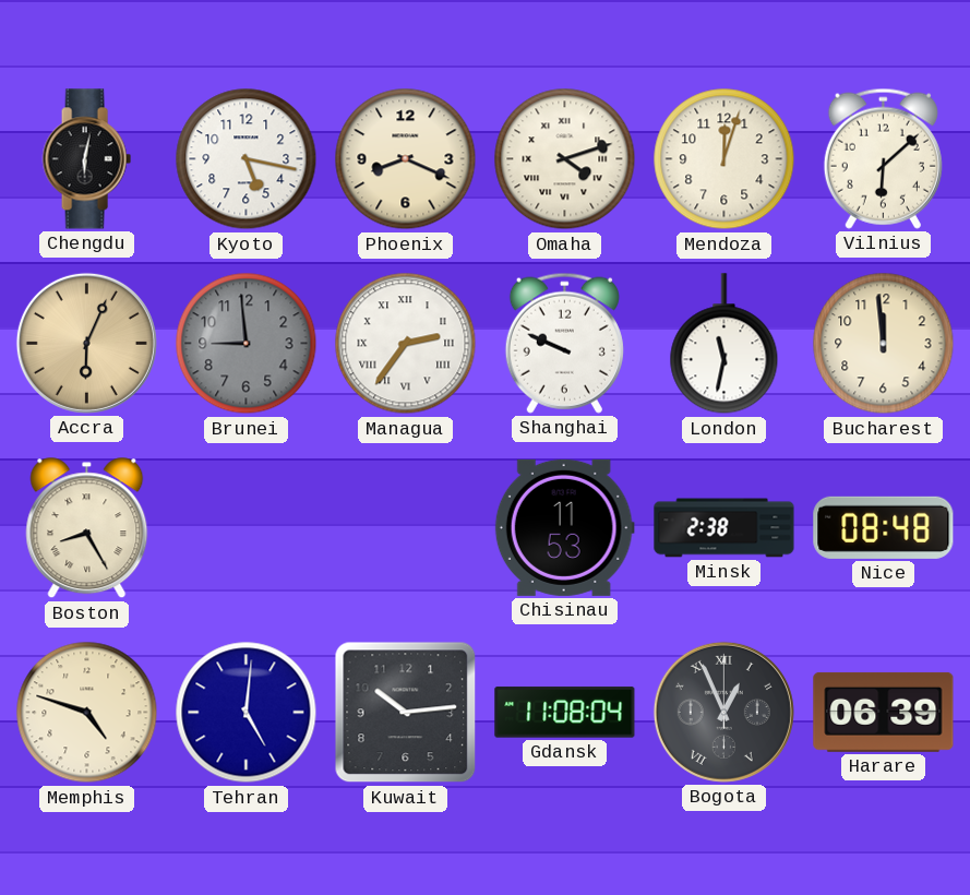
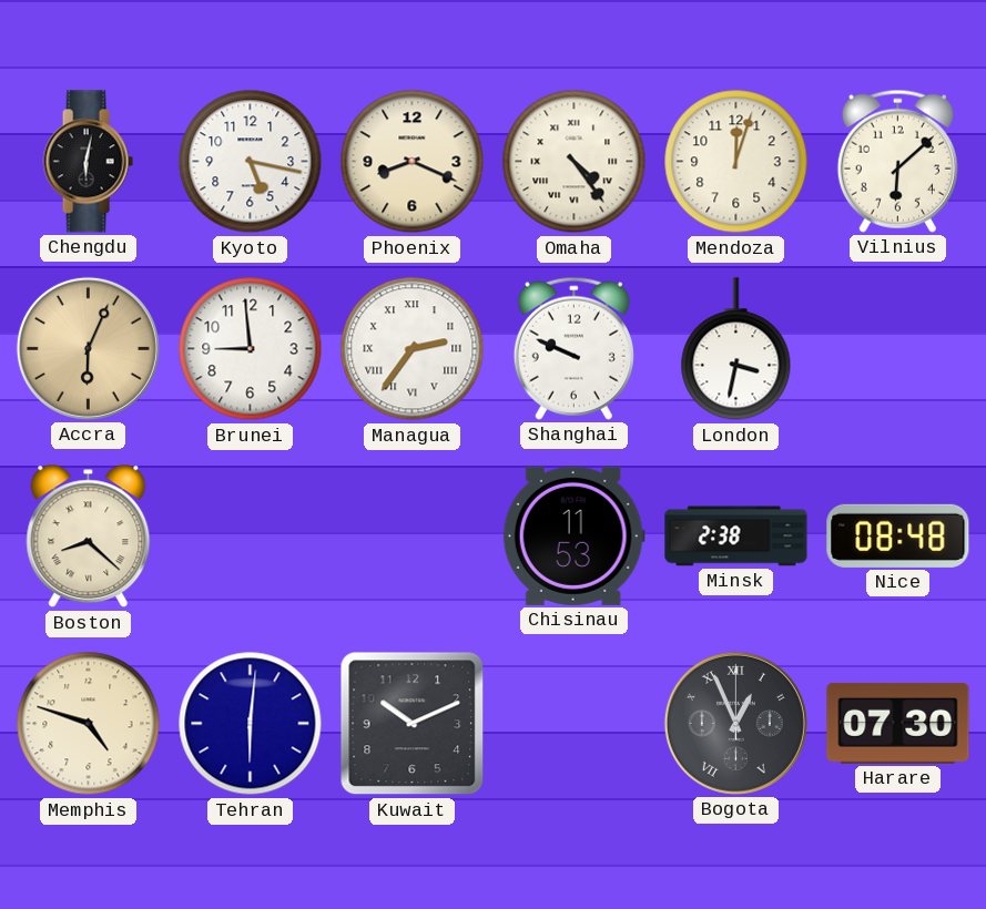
Omaha: 4:12 -> 4:24 (575, 162)
Brunei dial: grey -> white (251, 349)
London: 11:32 -> 3:32 (736, 349)
Bucharest: 11:59 -> none (884, 344)
Boston: 8:25 -> 8:22 (89, 537)
Tehran: 5:01 -> 6:01 (251, 724)
Kuwait: 10:14 -> 10:11 (413, 724)
Gdansk: 11:08 -> none (565, 713)
Harare: 06:39 -> 07:30 (898, 723)
